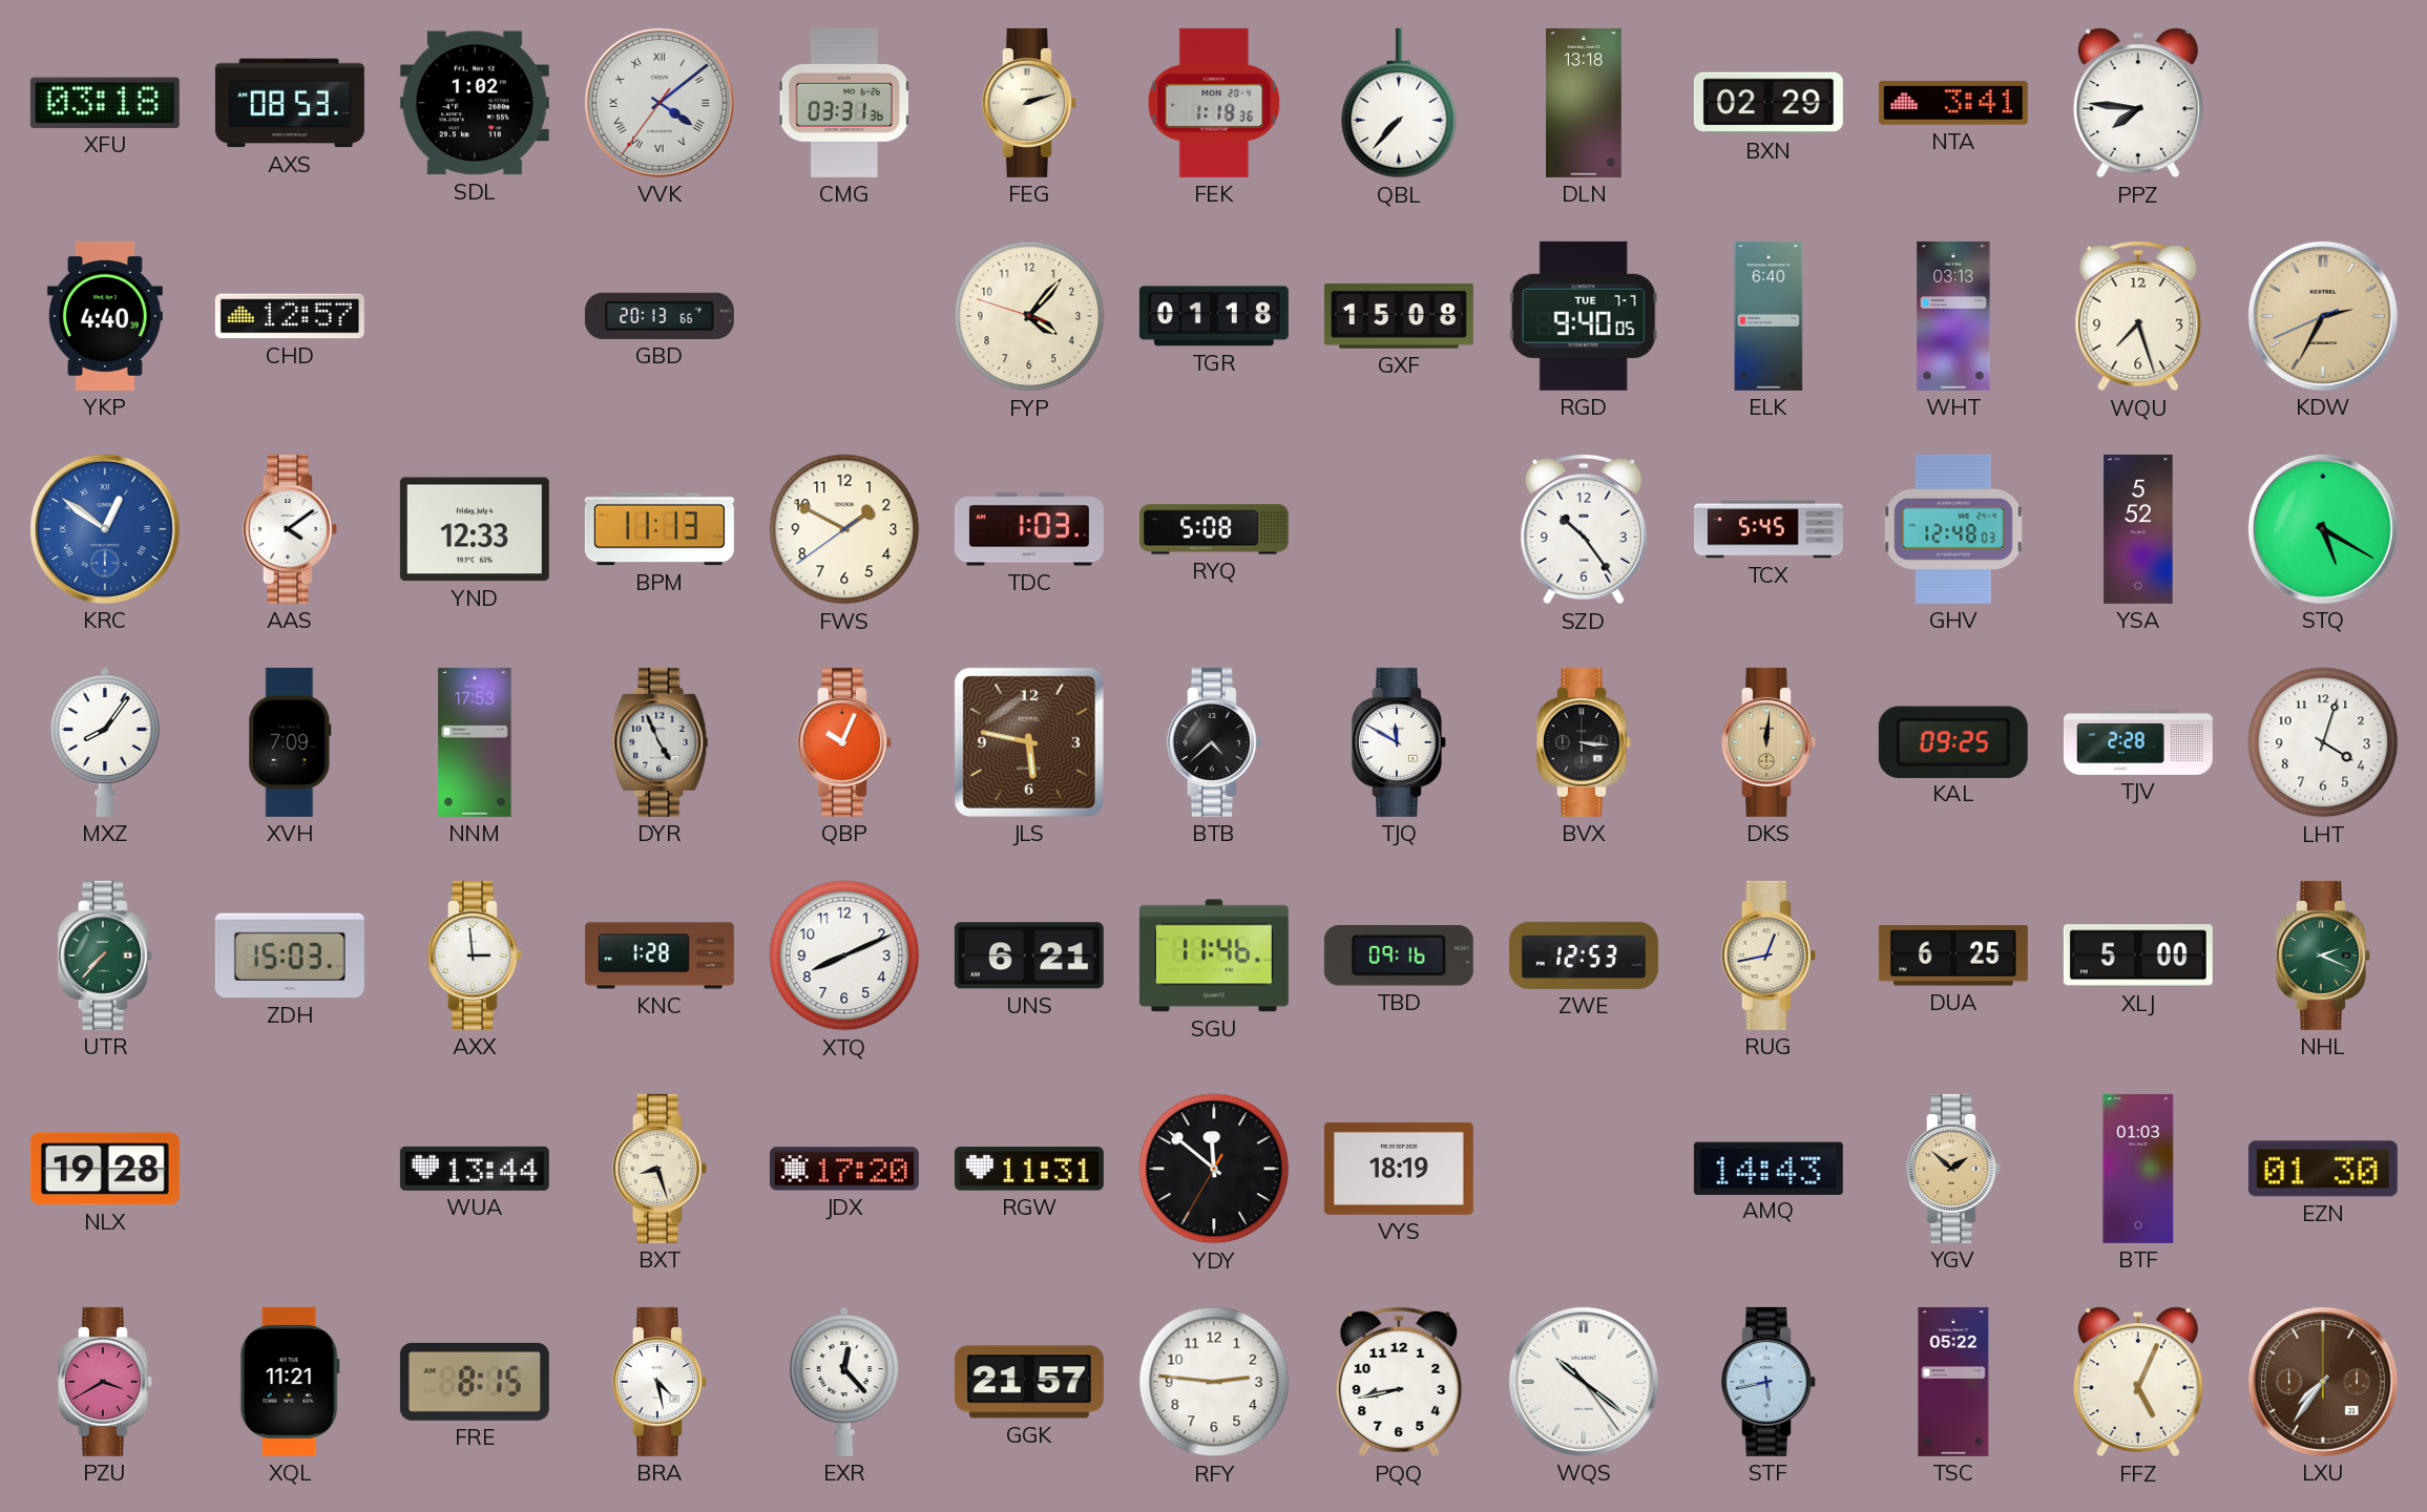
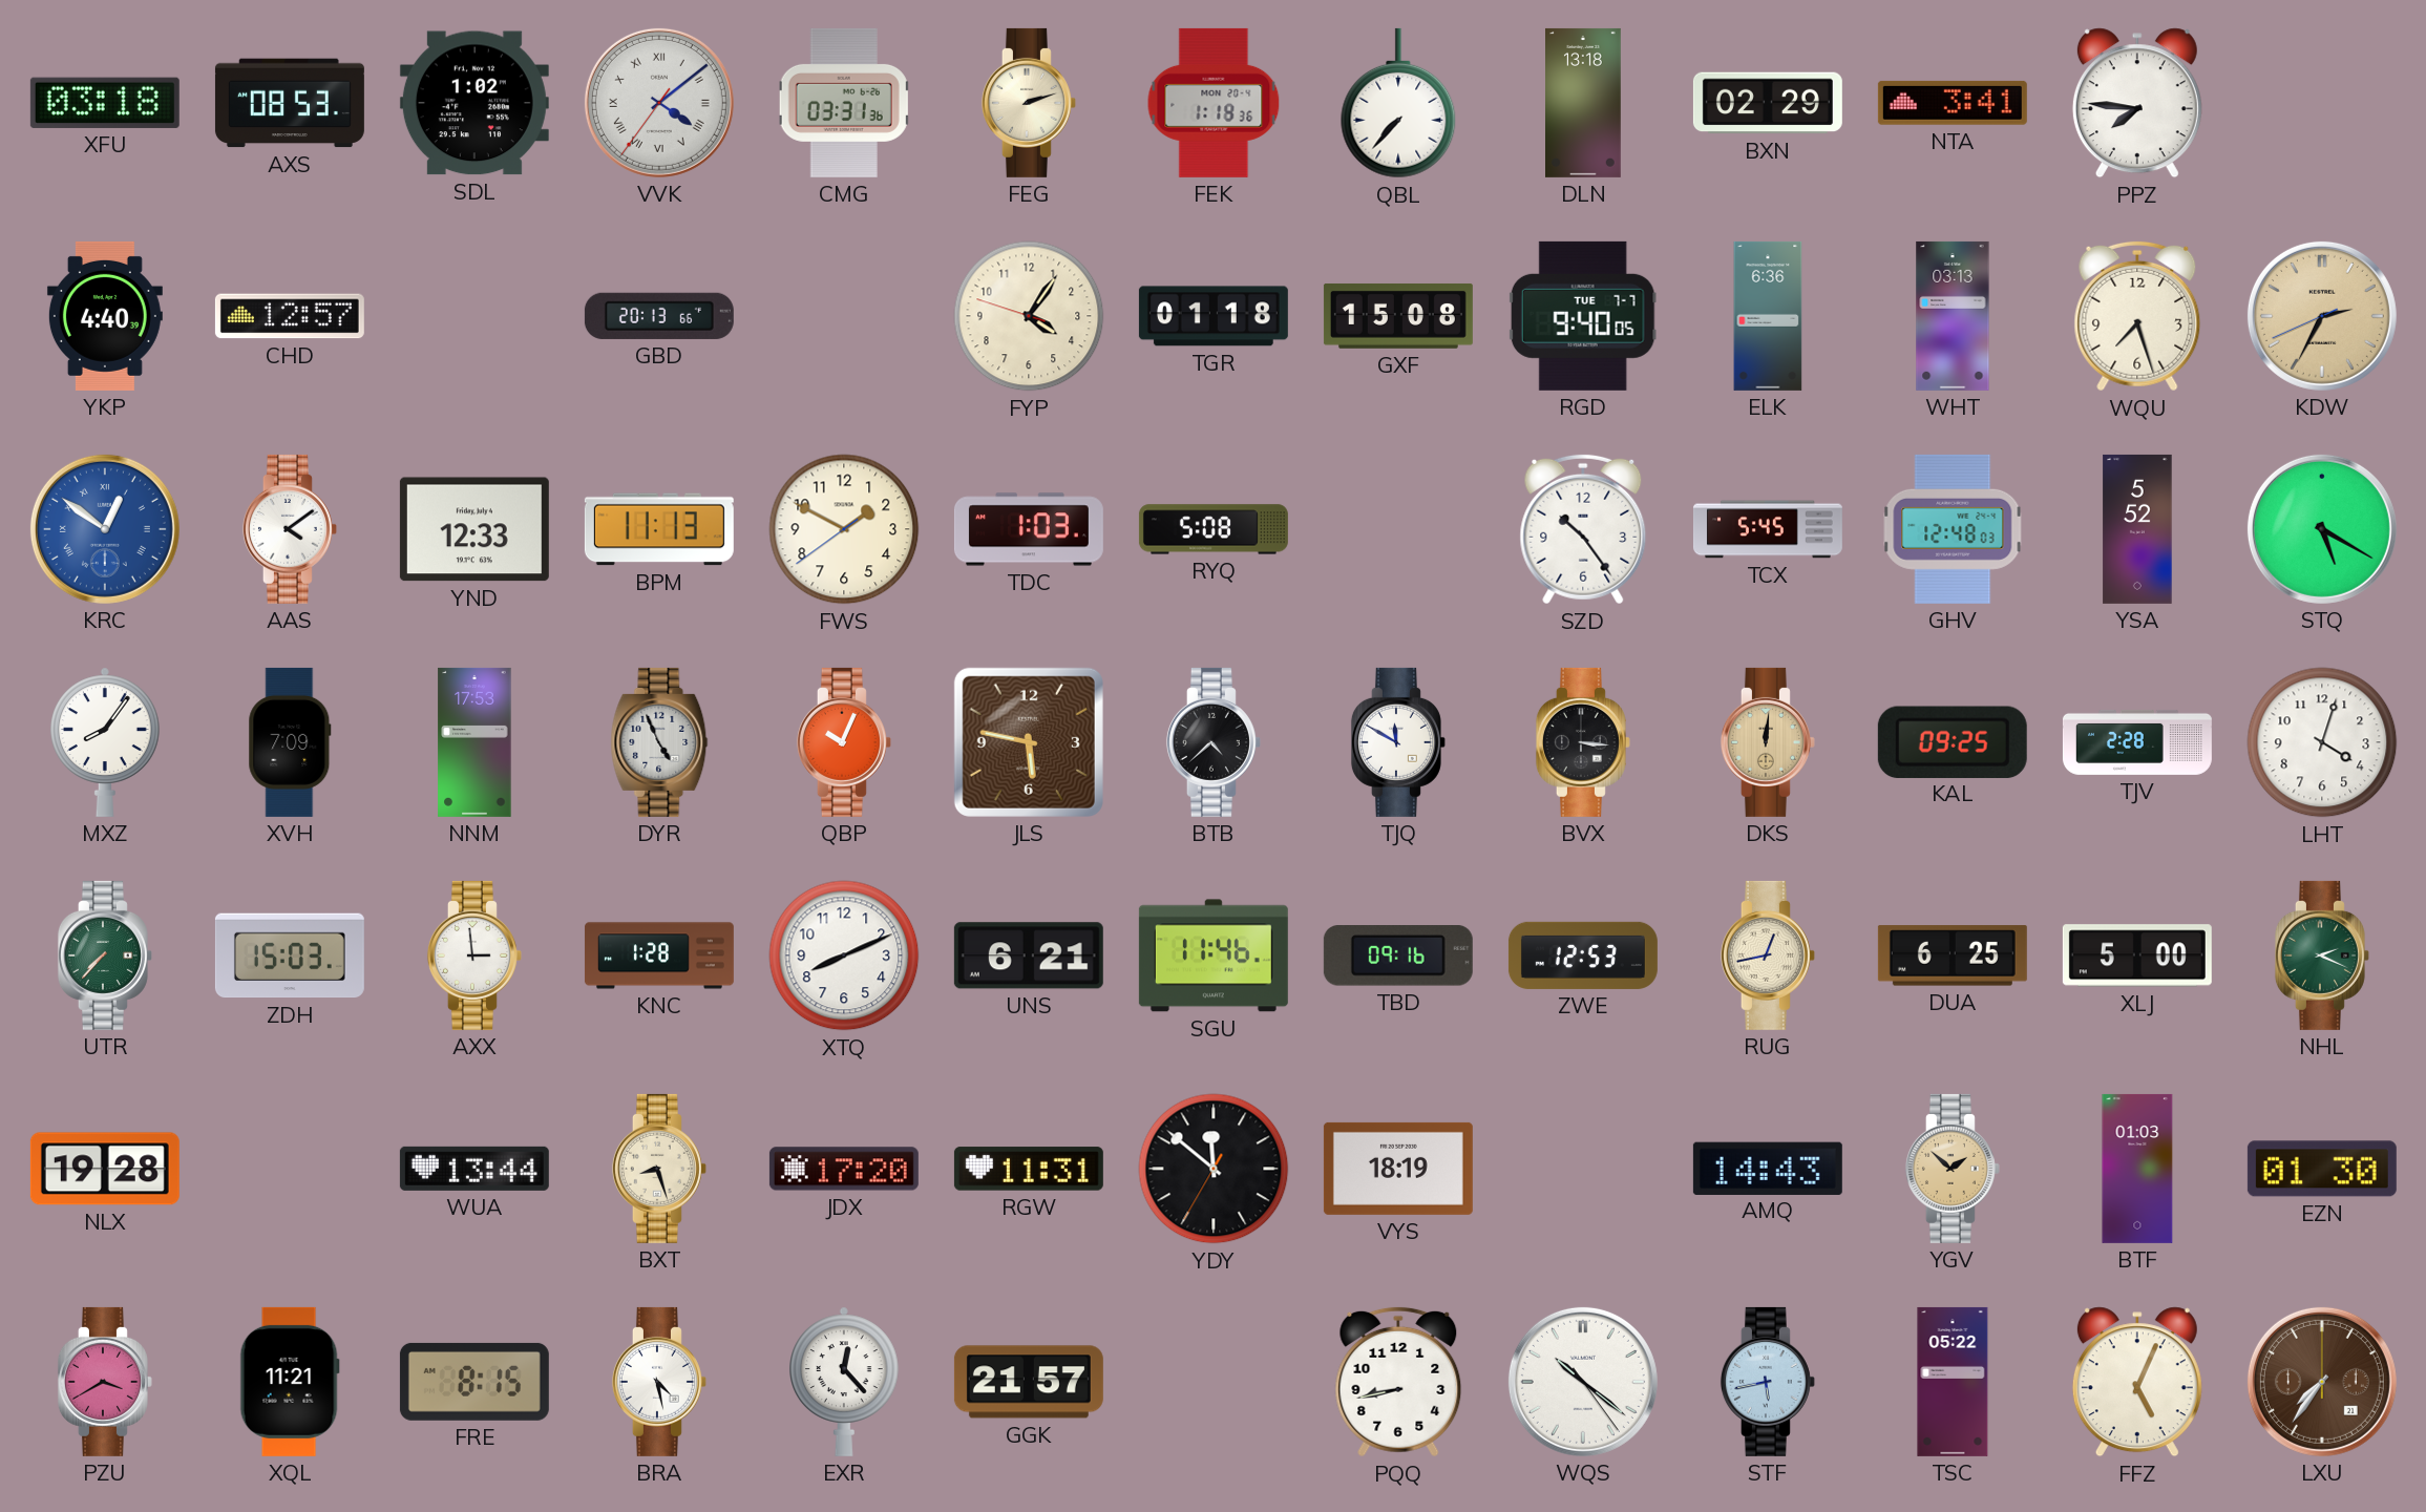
FYP: 4:06 -> 4:05 (1029, 316)
ELK: 6:40 -> 6:36 (1768, 316)
RFY: 2:46 -> none (1214, 1382)
